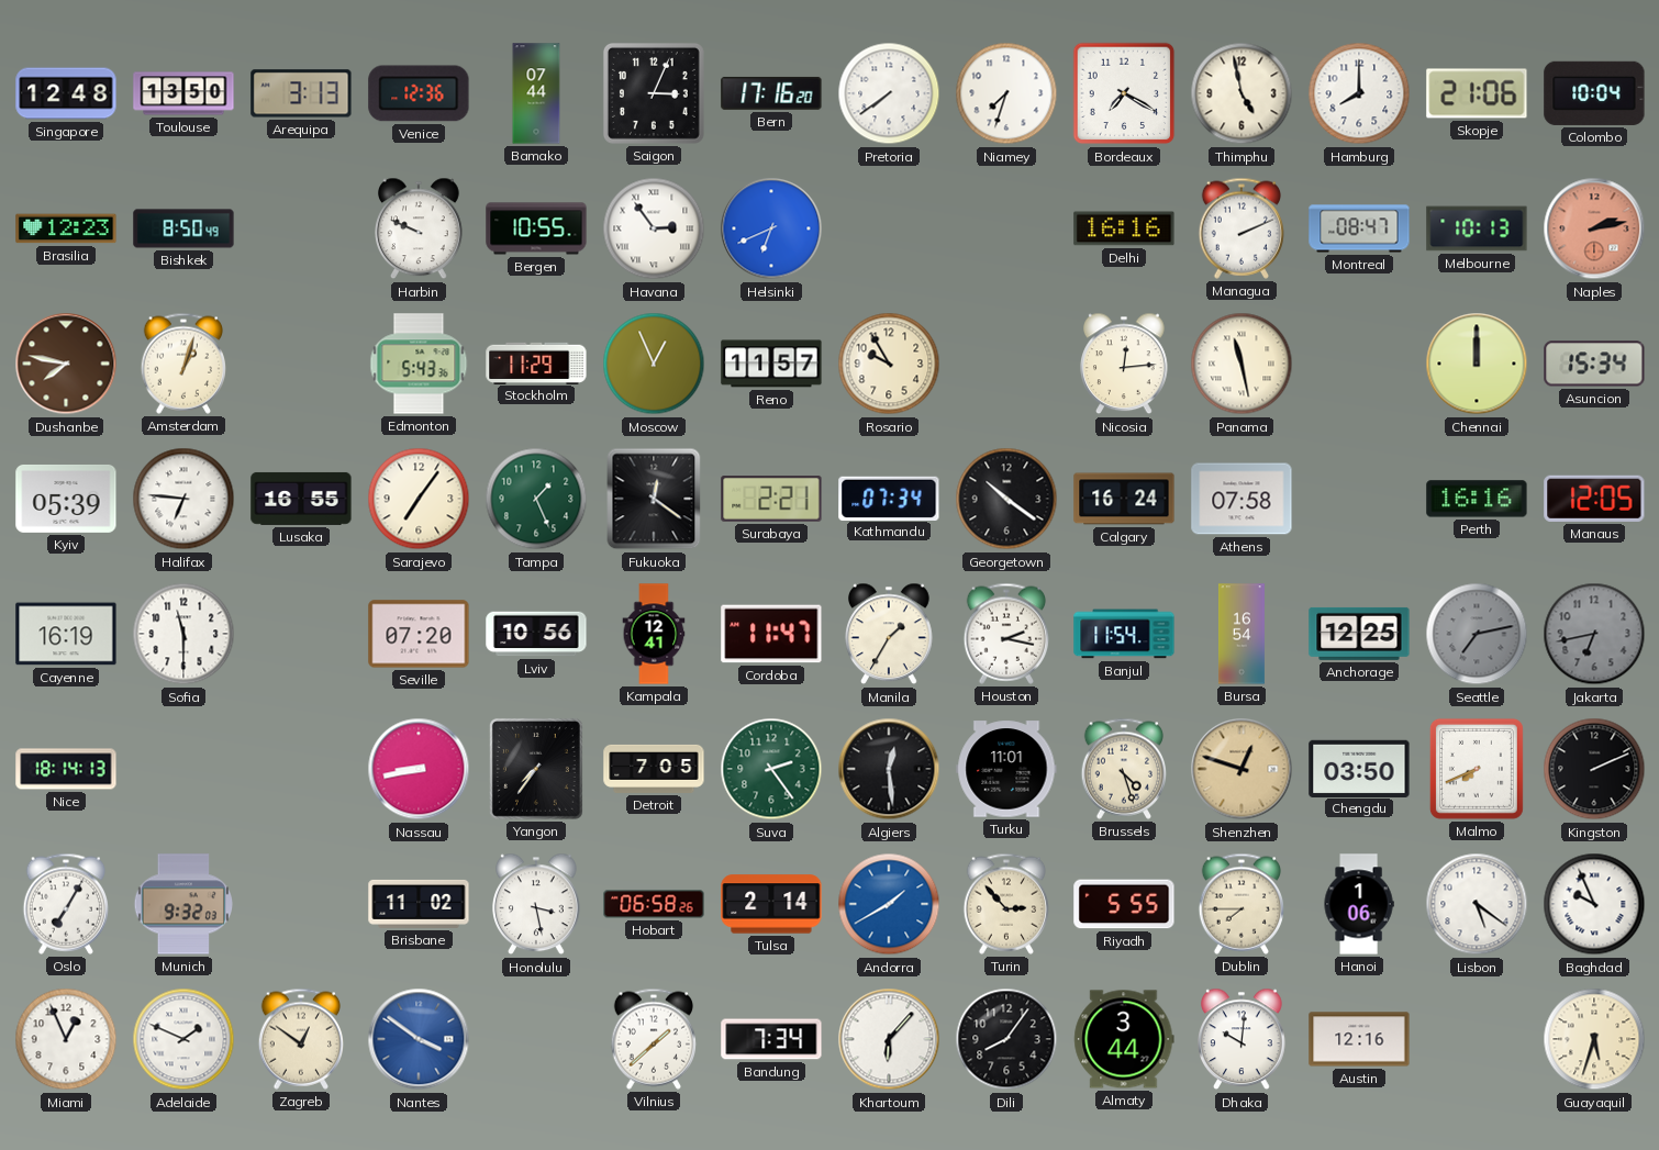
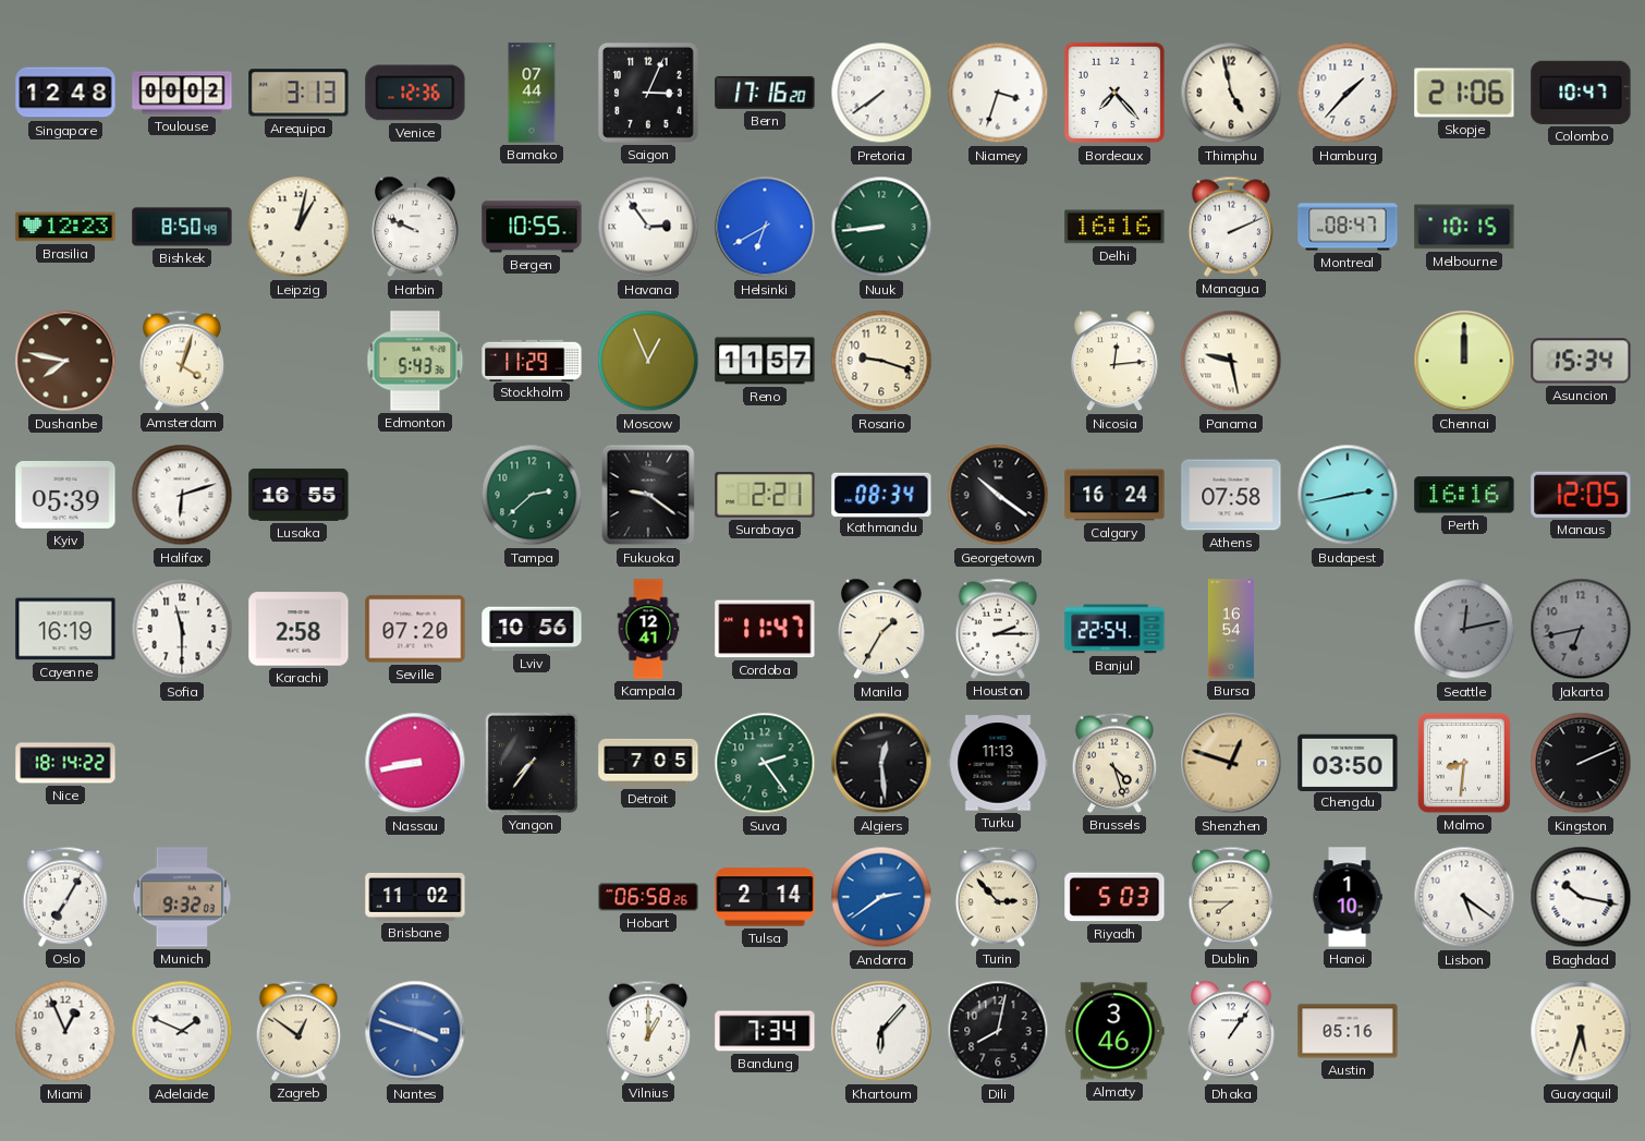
Toulouse: 13:50 -> 00:02 (182, 93)
Niamey: 7:33 -> 3:33 (998, 93)
Bordeaux: 7:20 -> 7:23 (1114, 93)
Hamburg: 8:00 -> 1:37 (1348, 93)
Colombo: 10:04 -> 10:47 (1581, 93)
Leipzig: none -> 1:02 (298, 227)
Helsinki: 6:41 -> 6:40 (765, 227)
Nuuk: none -> 8:44 (881, 227)
Melbourne: 10:13 -> 10:15 (1464, 227)
Naples: 2:13 -> none (1594, 228)
Amsterdam: 1:03 -> 4:03 (181, 361)
Rosario: 9:55 -> 9:18 (881, 361)
Panama: 11:28 -> 9:28 (1231, 361)
Halifax: 6:46 -> 6:12 (182, 495)
Sarajevo: 7:06 -> none (419, 499)
Tampa: 1:26 -> 2:38 (532, 495)
Fukuoka: 12:21 -> 9:21 (648, 495)
Kathmandu: 07:34 -> 08:34 (881, 494)
Budapest: none -> 2:43 (1348, 495)
Karachi: none -> 2:58 (298, 629)
Houston: 2:17 -> 2:15 (997, 629)
Banjul: 11:54 -> 22:54 (1114, 629)
Anchorage: 12:25 -> none (1359, 634)
Seattle: 7:13 -> 12:13 (1464, 629)
Nice: 18:14:13 -> 18:14:22 (65, 763)
Turku: 11:01 -> 11:13 (998, 763)
Malmo: 7:41 -> 8:31 (1464, 763)
Honolulu: 3:28 -> none (537, 904)
Andorra: 1:40 -> 2:39 (881, 897)
Riyadh: 5:55 -> 5:03 (1114, 897)
Hanoi: 1:06 -> 1:10 (1348, 897)
Baghdad: 9:56 -> 10:17 (1581, 897)
Nantes: 3:51 -> 3:48 (415, 1031)
Vilnius: 1:38 -> 1:00 (647, 1031)
Dili: 8:06 -> 8:02 (998, 1031)
Almaty: 3:44 -> 3:46 (1114, 1031)
Dhaka: 10:01 -> 1:06 (1232, 1031)
Austin: 12:16 -> 05:16 (1348, 1031)
